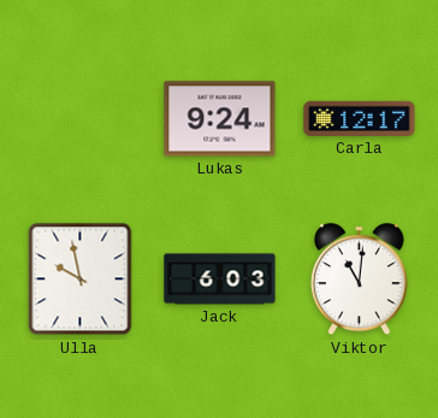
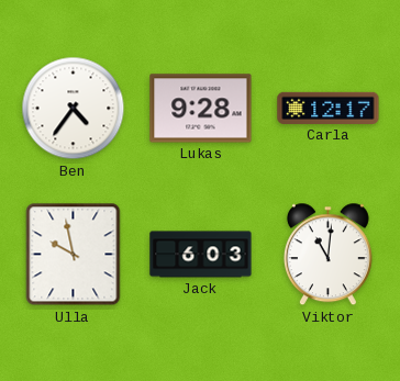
Ben: none -> 4:36 (74, 109)
Lukas: 9:24 -> 9:28 (201, 109)
